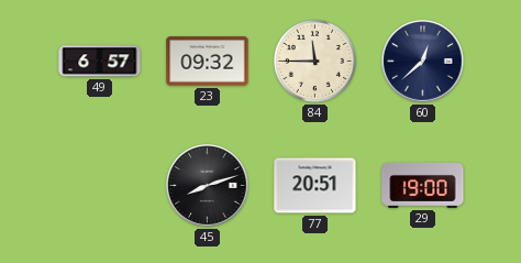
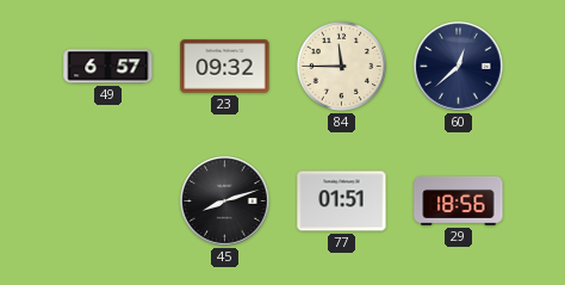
77: 20:51 -> 01:51 (342, 202)
29: 19:00 -> 18:56 (459, 200)
